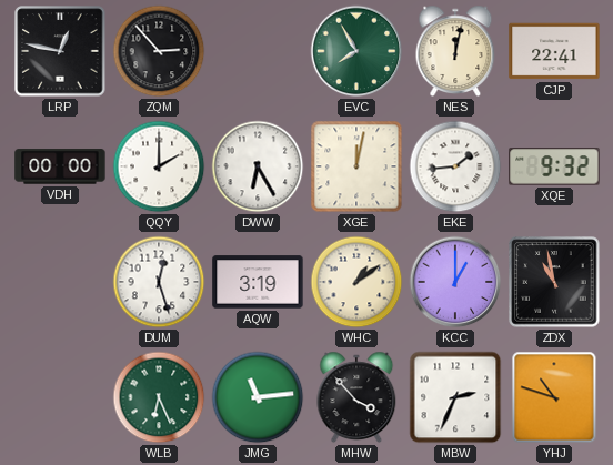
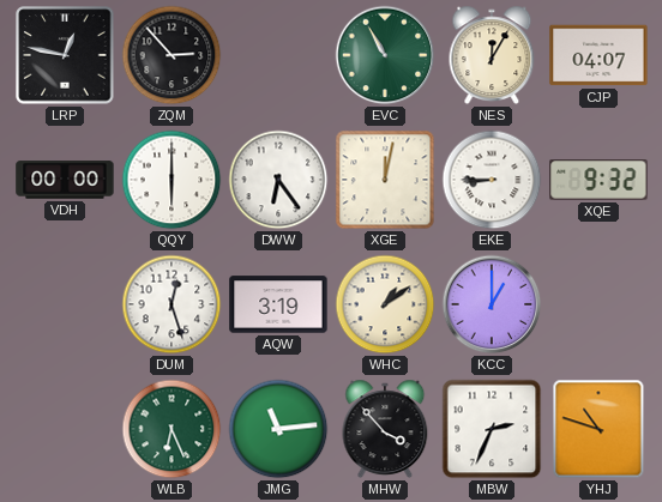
EVC: 7:55 -> 10:55 (385, 55)
NES: 12:02 -> 12:05 (492, 55)
CJP: 22:41 -> 04:07 (598, 55)
QQY: 2:00 -> 6:00 (171, 180)
DWW: 6:25 -> 6:24 (278, 180)
EKE: 1:44 -> 8:45 (492, 180)
ZDX: 10:58 -> none (554, 282)
